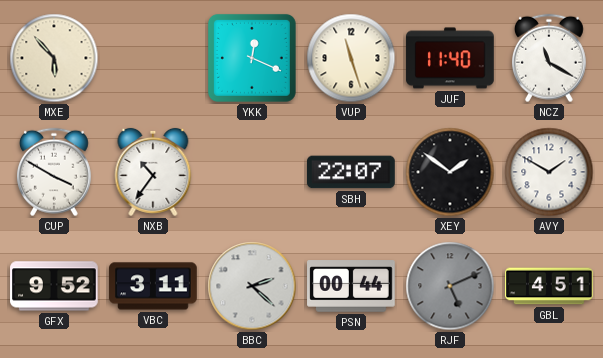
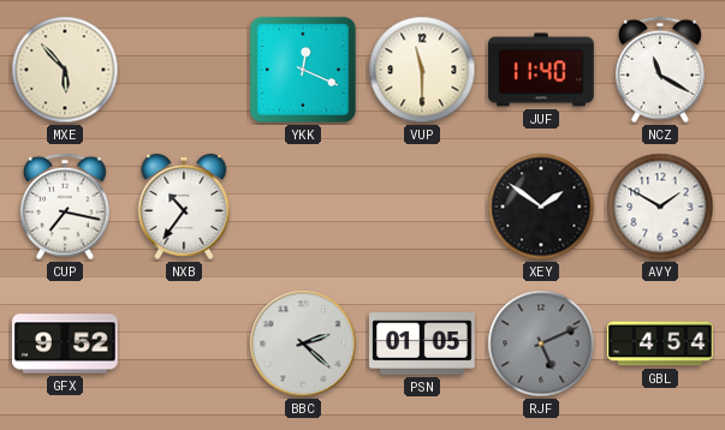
VUP: 11:27 -> 11:30 (422, 70)
CUP: 3:50 -> 7:17 (65, 207)
SBH: 22:07 -> none (352, 172)
VBC: 3:11 -> none (153, 286)
PSN: 00:44 -> 01:05 (422, 344)
GBL: 4:51 -> 4:54 (660, 344)
